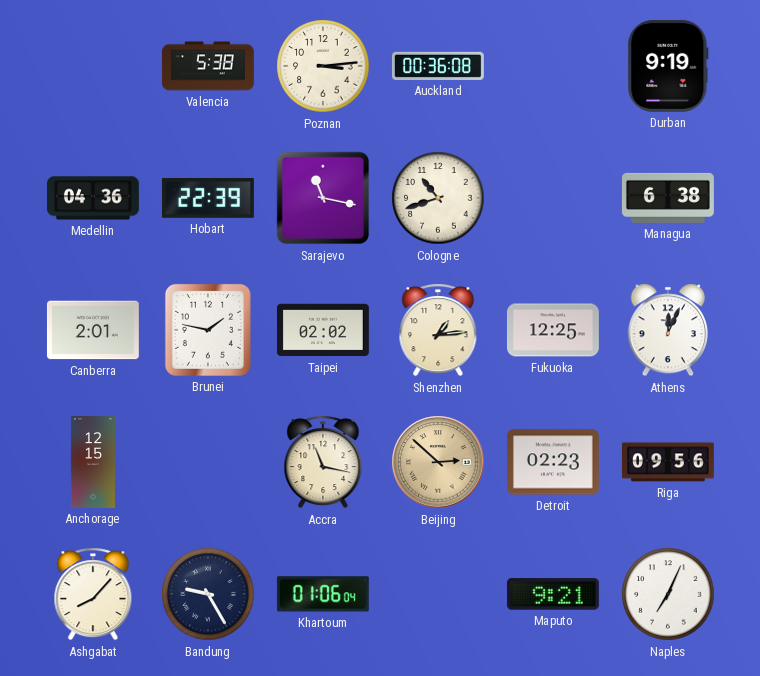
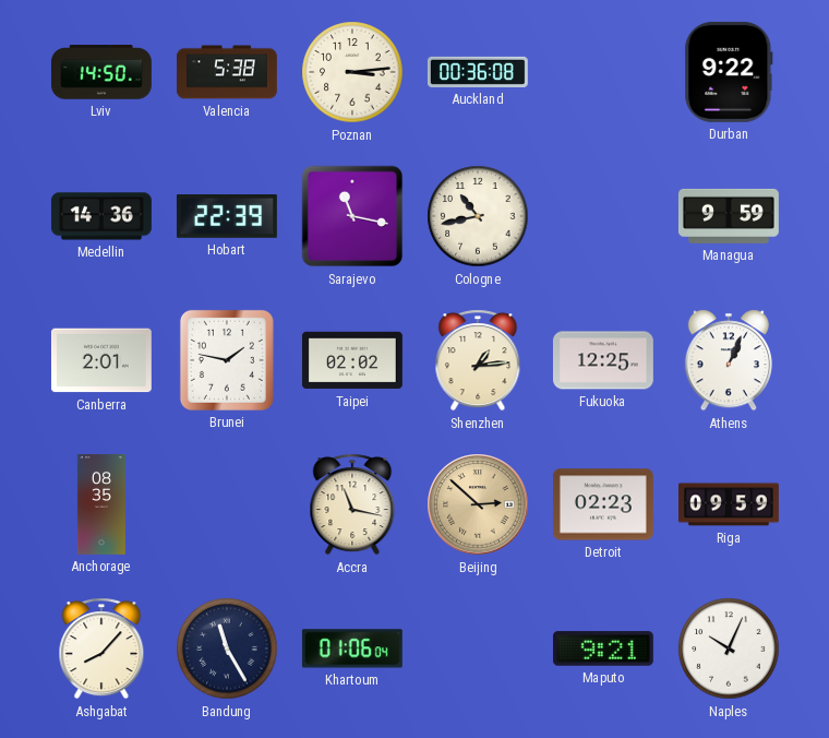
Lviv: none -> 14:50 (101, 73)
Durban: 9:19 -> 9:22 (729, 72)
Medellin: 04:36 -> 14:36 (101, 216)
Cologne: 10:42 -> 10:43 (478, 216)
Managua: 6:38 -> 9:59 (729, 216)
Athens: 12:04 -> 1:04 (729, 360)
Anchorage: 12:15 -> 08:35 (101, 505)
Riga: 09:56 -> 09:59 (729, 504)
Bandung: 9:25 -> 11:25 (227, 648)
Naples: 7:04 -> 10:04 (729, 648)
